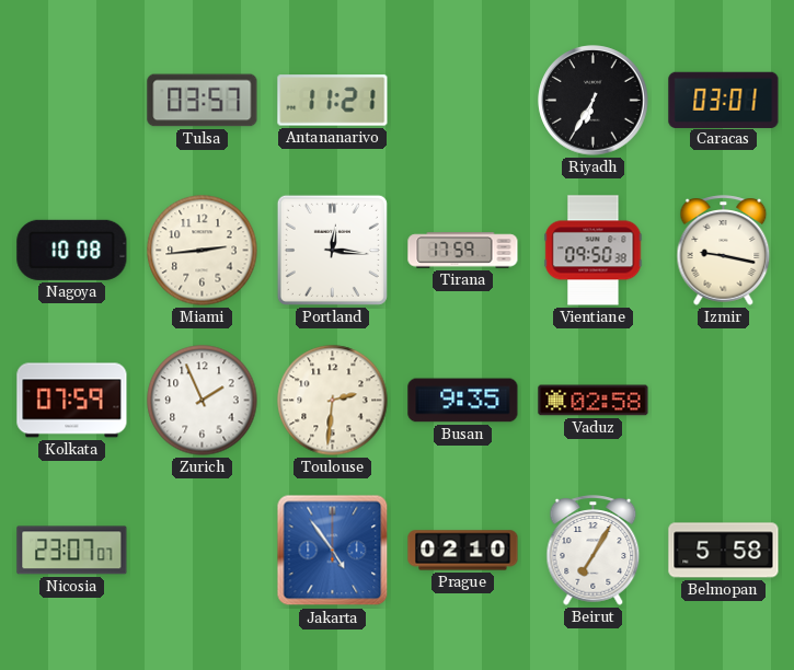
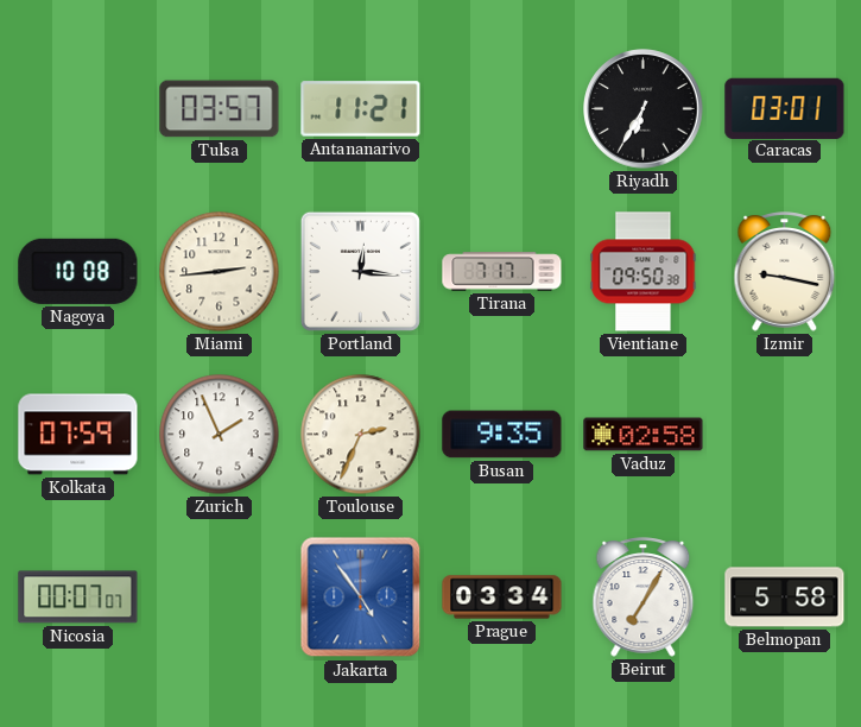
Tirana: 17:59 -> 7:17 (502, 272)
Toulouse: 2:31 -> 2:34 (361, 435)
Nicosia: 23:07 -> 00:07 (78, 598)
Prague: 02:10 -> 03:34 (502, 598)
